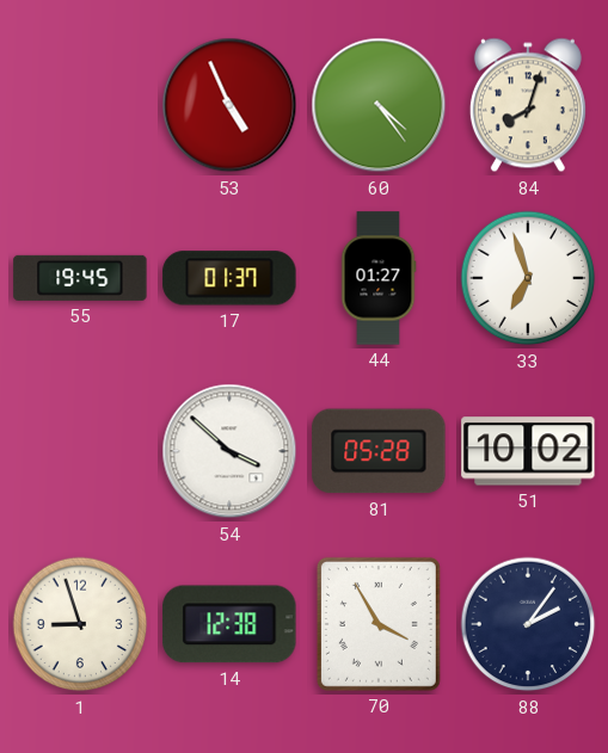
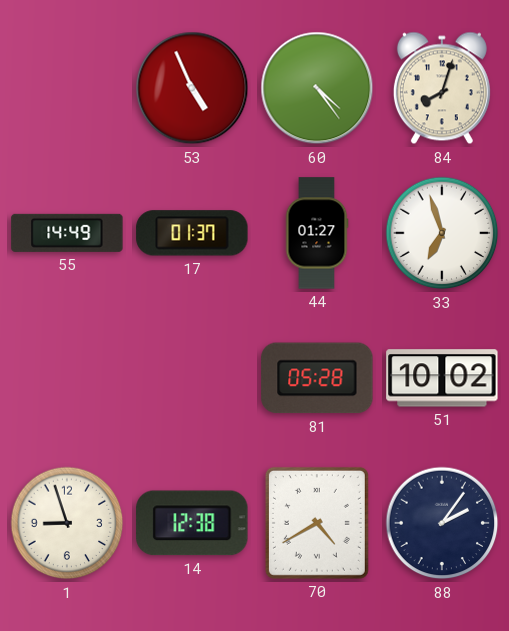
55: 19:45 -> 14:49 (67, 233)
54: 3:52 -> none (229, 451)
70: 3:55 -> 4:40 (317, 523)
